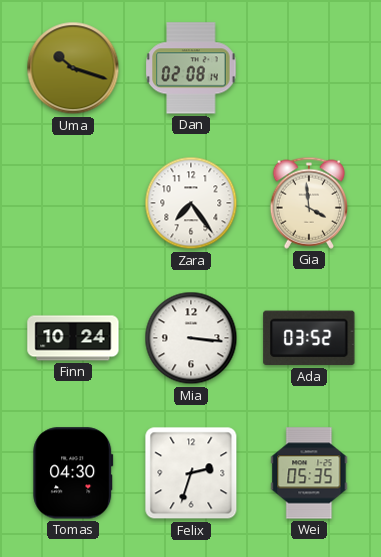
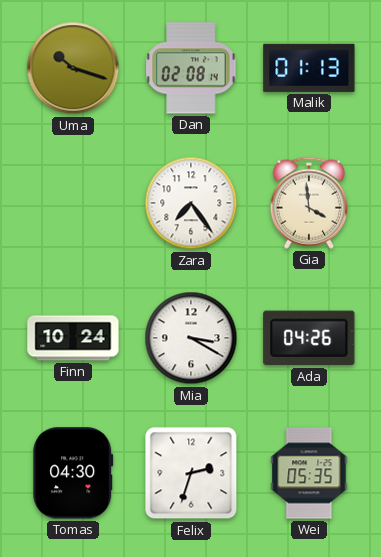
Malik: none -> 01:13 (309, 68)
Mia: 3:16 -> 3:20 (191, 338)
Ada: 03:52 -> 04:26 (309, 338)
